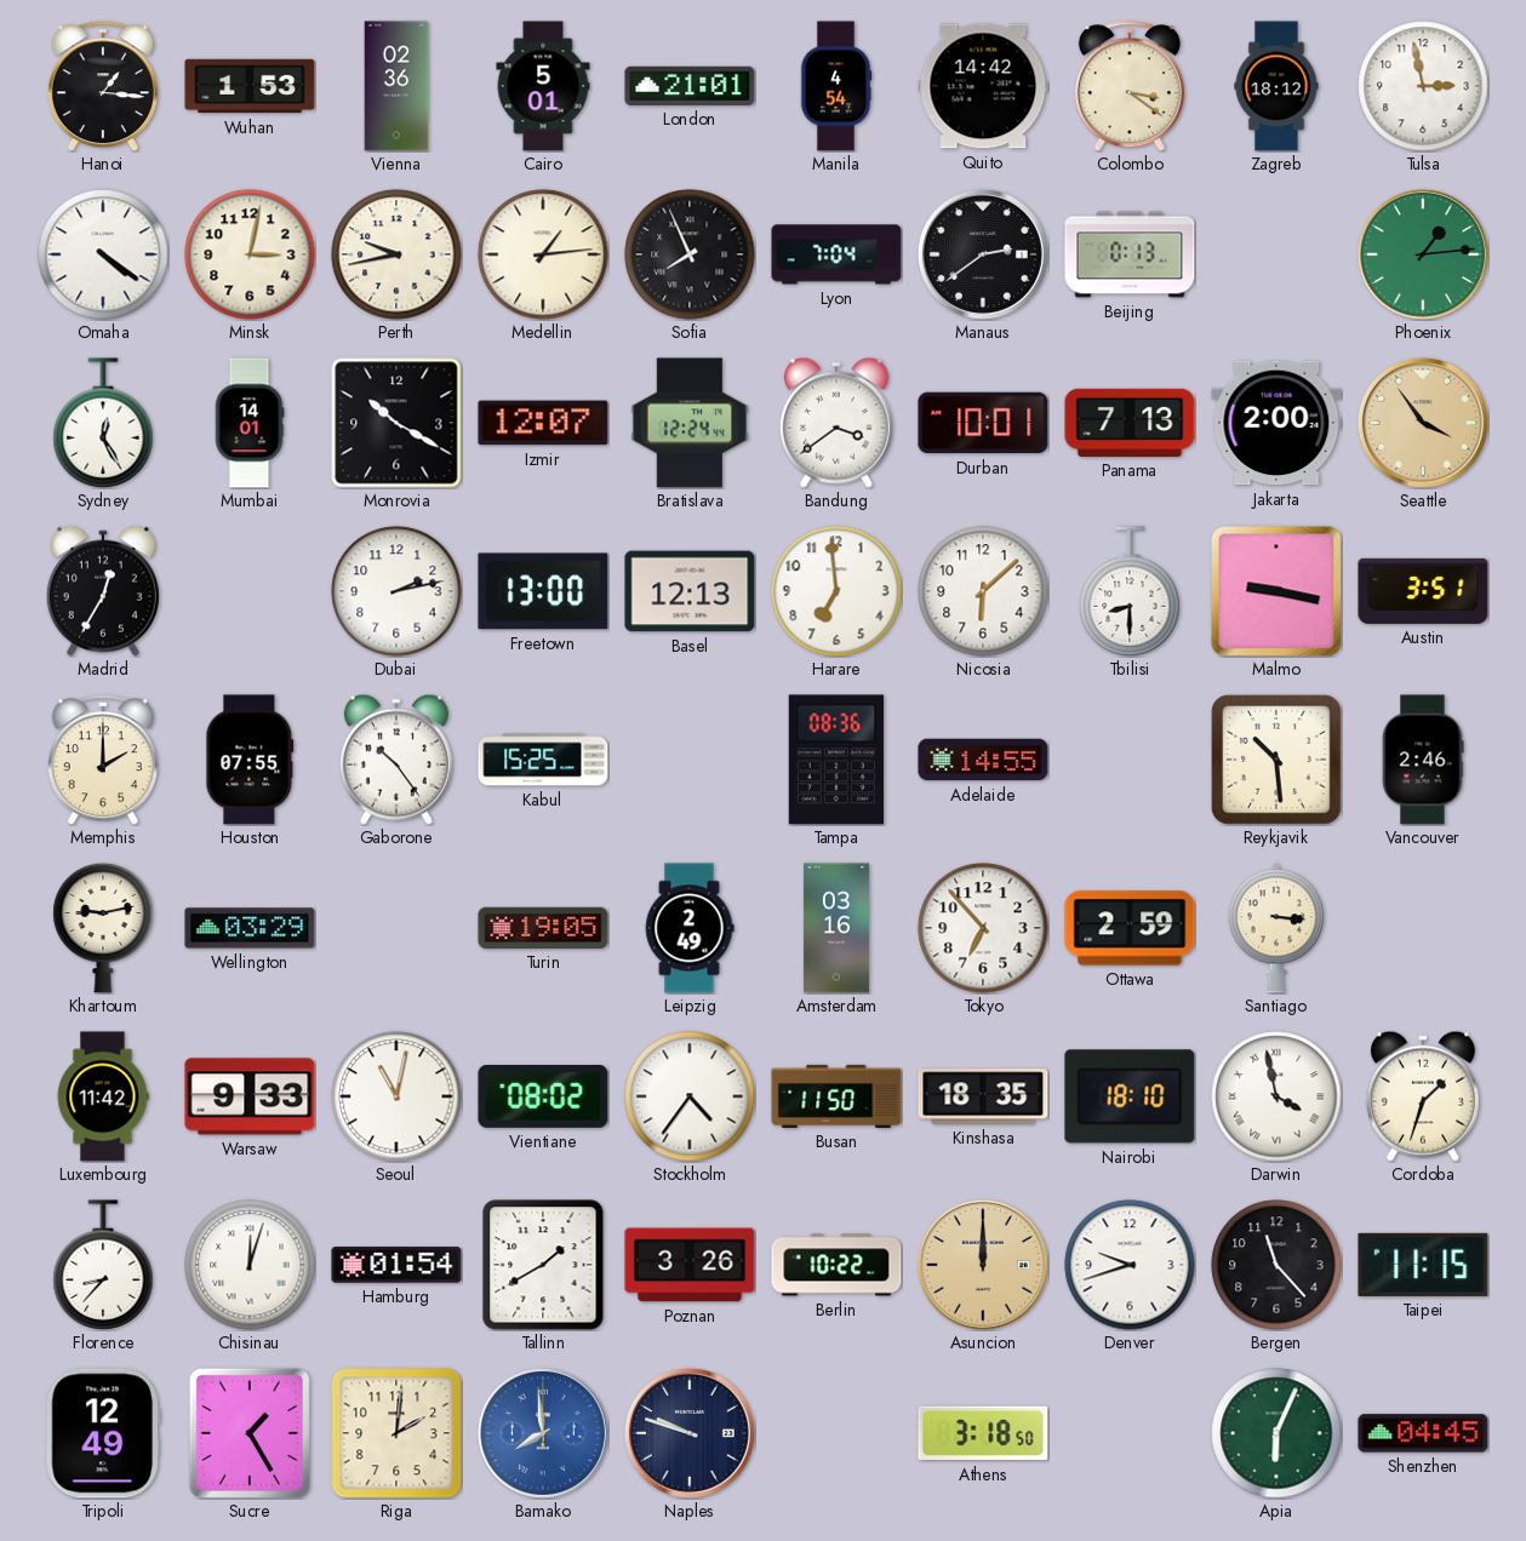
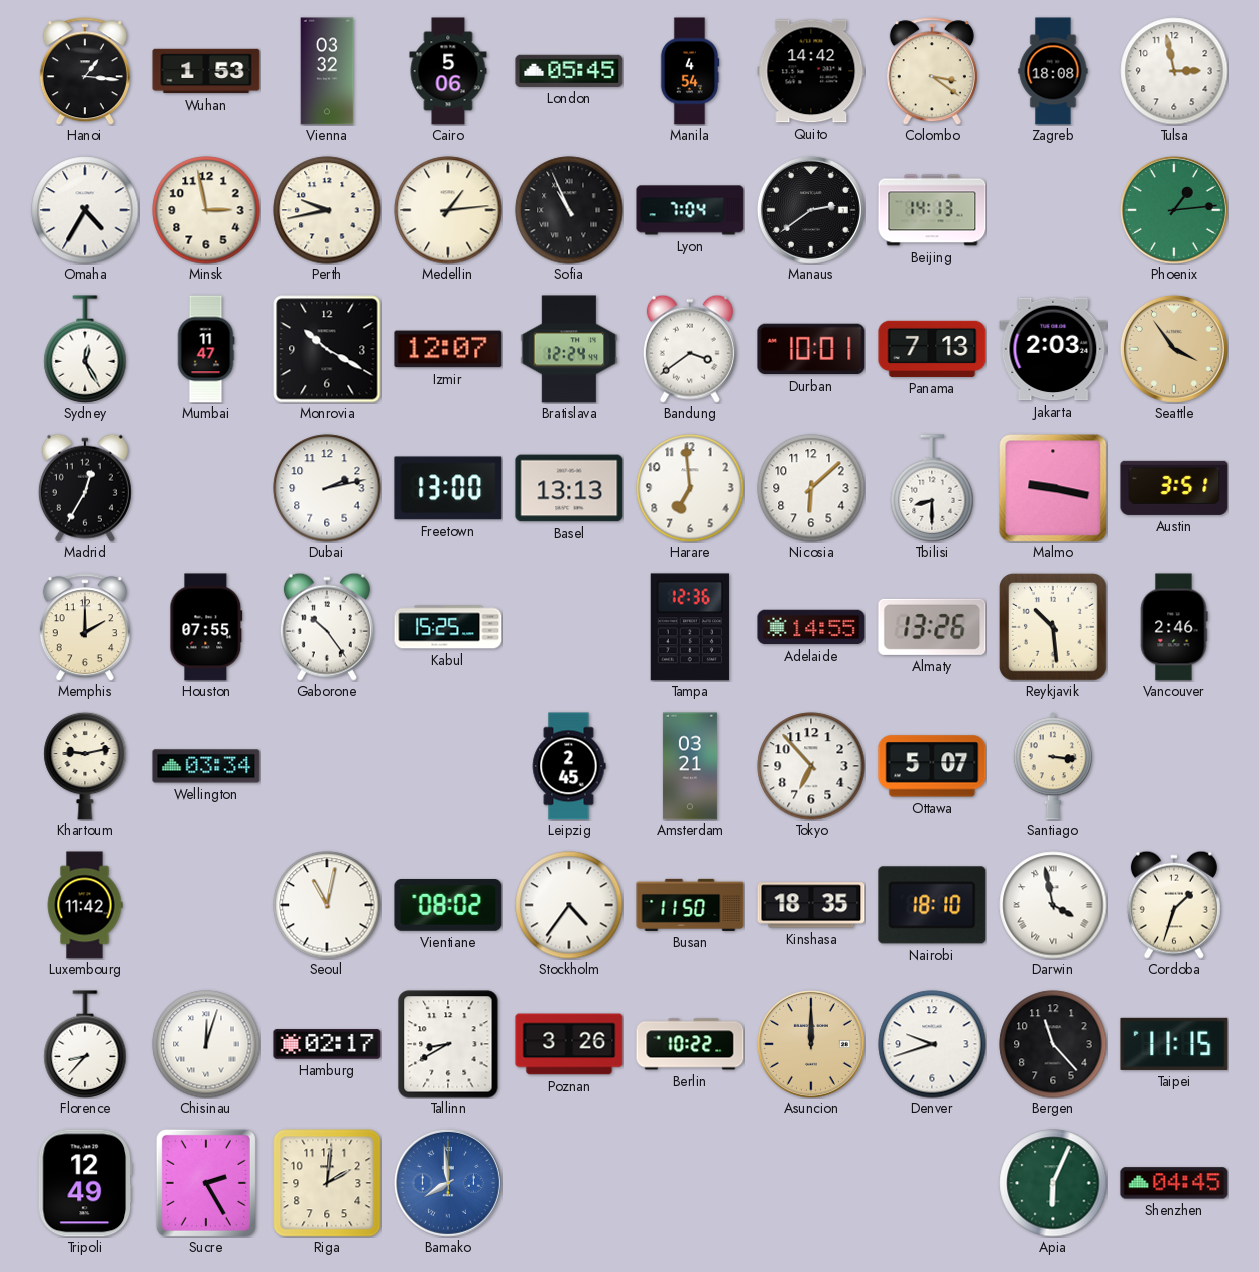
Vienna: 02:36 -> 03:32 (327, 71)
Cairo: 5:01 -> 5:06 (448, 71)
London: 21:01 -> 05:45 (569, 71)
Zagreb: 18:12 -> 18:08 (1053, 71)
Omaha: 4:21 -> 4:35 (85, 210)
Minsk: 3:02 -> 2:58 (206, 210)
Sofia: 7:56 -> 10:56 (569, 210)
Beijing: 0:13 -> 14:13 (932, 210)
Mumbai: 14:01 -> 11:47 (206, 349)
Jakarta: 2:00 -> 2:03 (1053, 349)
Basel: 12:13 -> 13:13 (569, 488)
Tampa: 08:36 -> 12:36 (690, 627)
Almaty: none -> 13:26 (932, 627)
Wellington: 03:29 -> 03:34 (206, 766)
Turin: 19:05 -> none (543, 928)
Leipzig: 2:49 -> 2:45 (569, 766)
Amsterdam: 03:16 -> 03:21 (690, 766)
Ottawa: 2:59 -> 5:07 (932, 766)
Warsaw: 9:33 -> none (250, 1096)
Hamburg: 01:54 -> 02:17 (327, 1044)
Tallinn: 1:40 -> 8:40 (448, 1044)
Sucre: 1:25 -> 2:25 (206, 1183)
Naples: 9:48 -> none (690, 1433)
Athens: 3:18 -> none (983, 1433)
